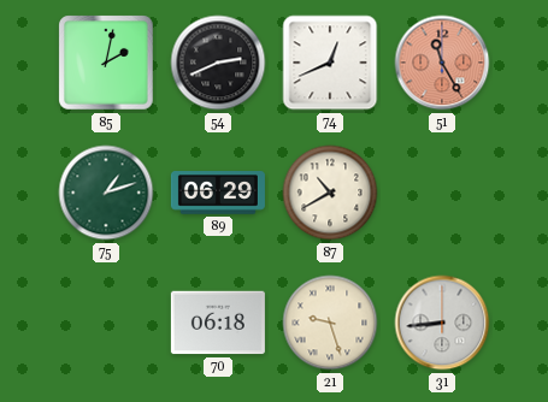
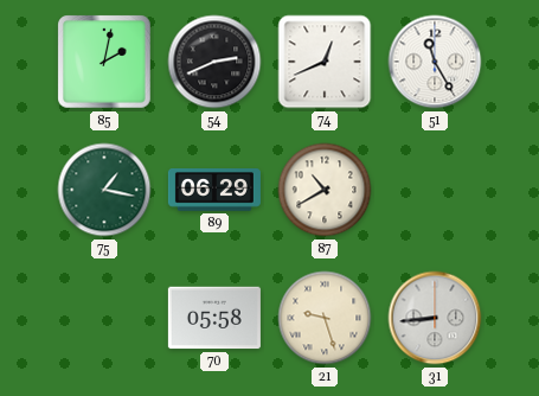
51 dial: salmon -> white (435, 62)
75: 1:12 -> 1:17 (104, 190)
70: 06:18 -> 05:58 (214, 318)
